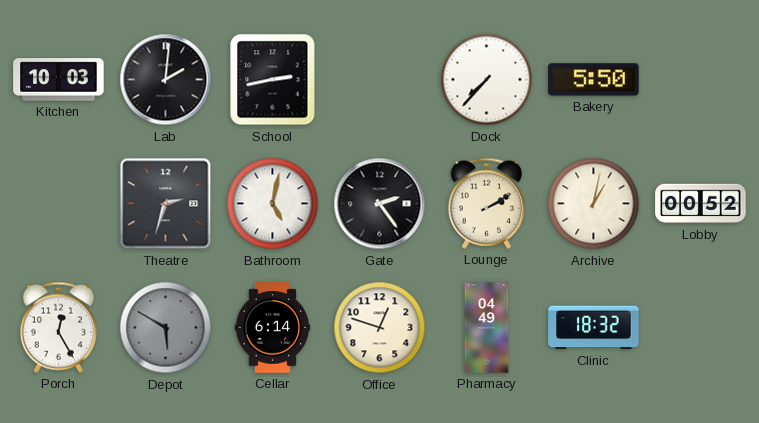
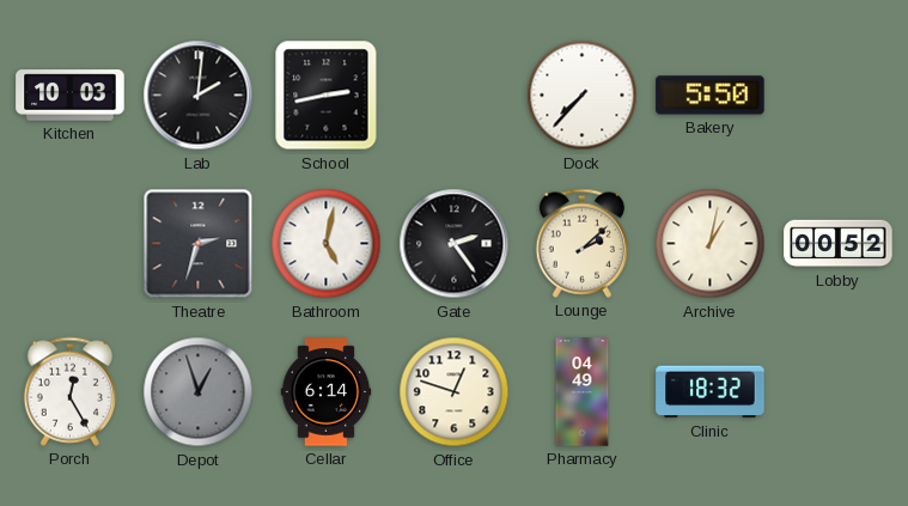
Lounge: 2:10 -> 2:08 (581, 243)
Depot: 5:50 -> 12:57 (199, 392)
